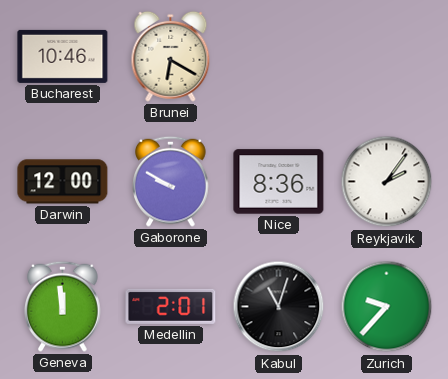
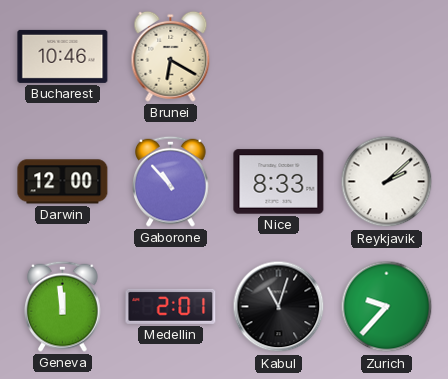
Gaborone: 9:50 -> 10:53 (171, 181)
Nice: 8:36 -> 8:33 (279, 182)
Reykjavik: 2:06 -> 2:08 (387, 182)
